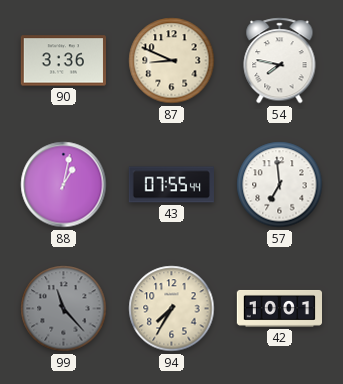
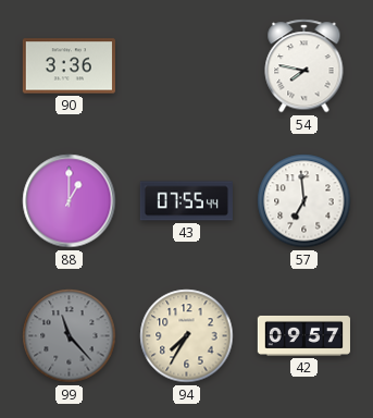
87: 8:49 -> none (172, 61)
88: 1:02 -> 1:00 (70, 201)
42: 10:01 -> 09:57 (303, 335)
